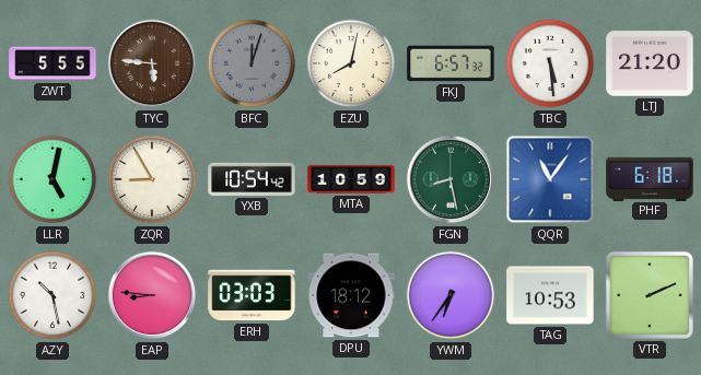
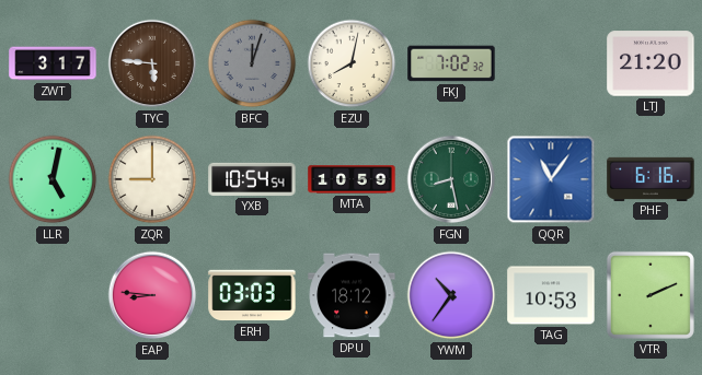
ZWT: 5:55 -> 3:17 (53, 63)
FKJ: 6:57 -> 7:02 (451, 63)
TBC: 5:29 -> none (550, 63)
ZQR: 8:55 -> 9:00 (152, 179)
YXB: 10:54:42 -> 10:54:54 (252, 179)
PHF: 6:18 -> 6:16 (651, 178)
AZY: 10:28 -> none (52, 295)
YWM: 6:36 -> 10:36 (451, 295)
